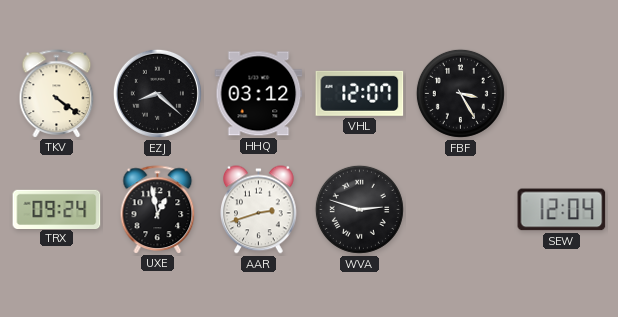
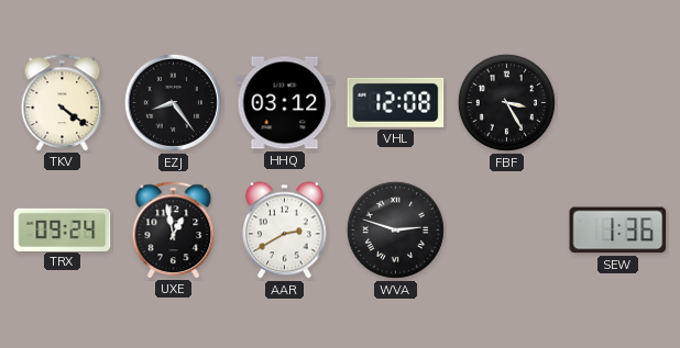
EZJ: 8:22 -> 8:24 (173, 102)
VHL: 12:07 -> 12:08 (396, 102)
AAR: 2:42 -> 2:40 (285, 231)
SEW: 12:04 -> 1:36 (618, 231)
